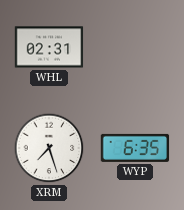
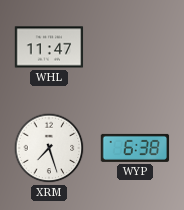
WHL: 02:31 -> 11:47 (49, 47)
WYP: 6:35 -> 6:38 (135, 148)
